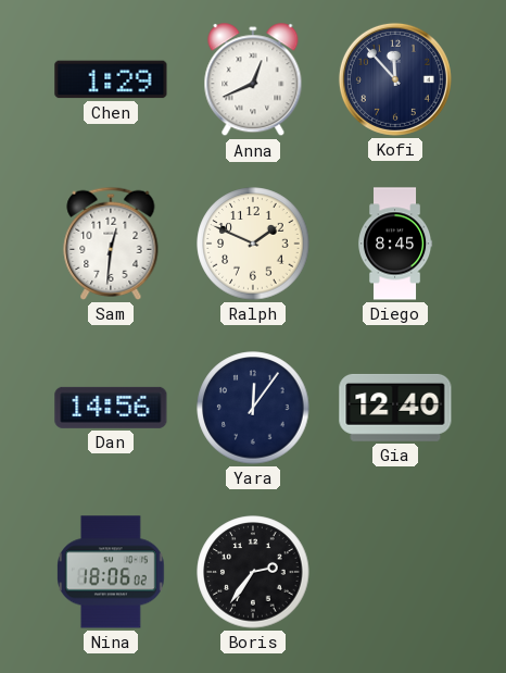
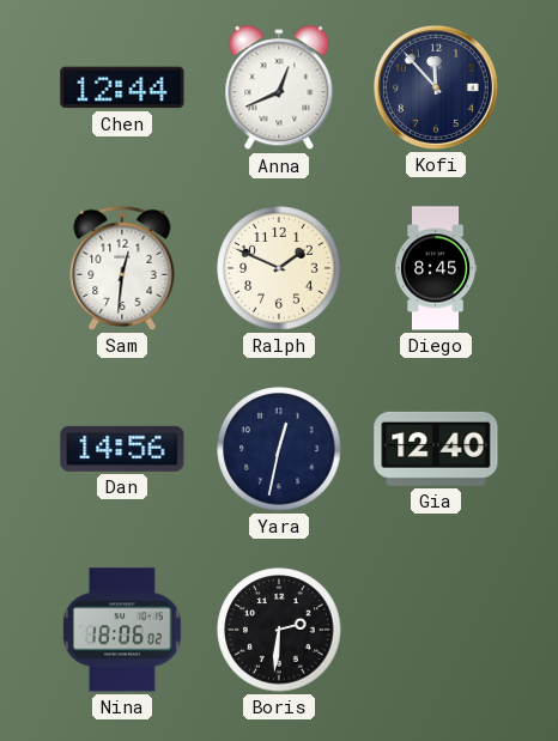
Chen: 1:29 -> 12:44 (122, 87)
Yara: 12:06 -> 12:32 (279, 449)
Boris: 2:36 -> 2:31 (279, 630)
